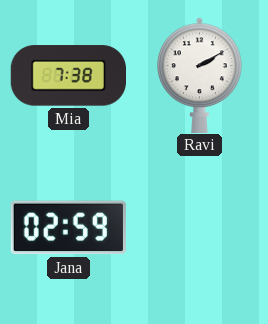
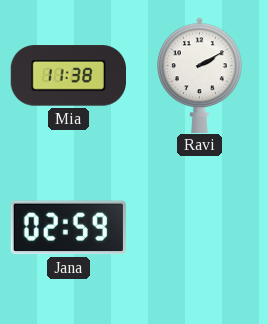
Mia: 7:38 -> 11:38 (68, 76)
